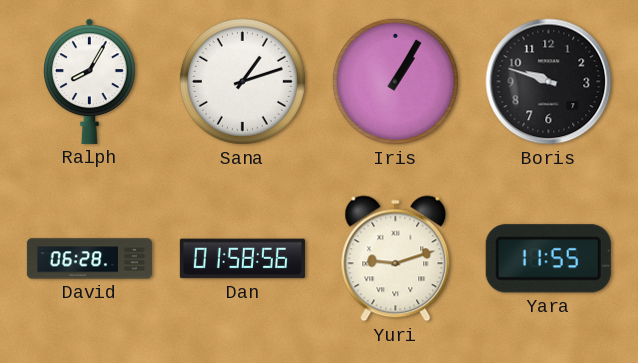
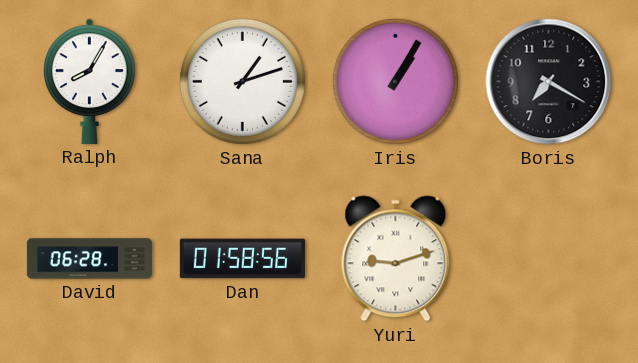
Boris: 9:48 -> 7:20 (549, 82)
Yara: 11:55 -> none (548, 259)
